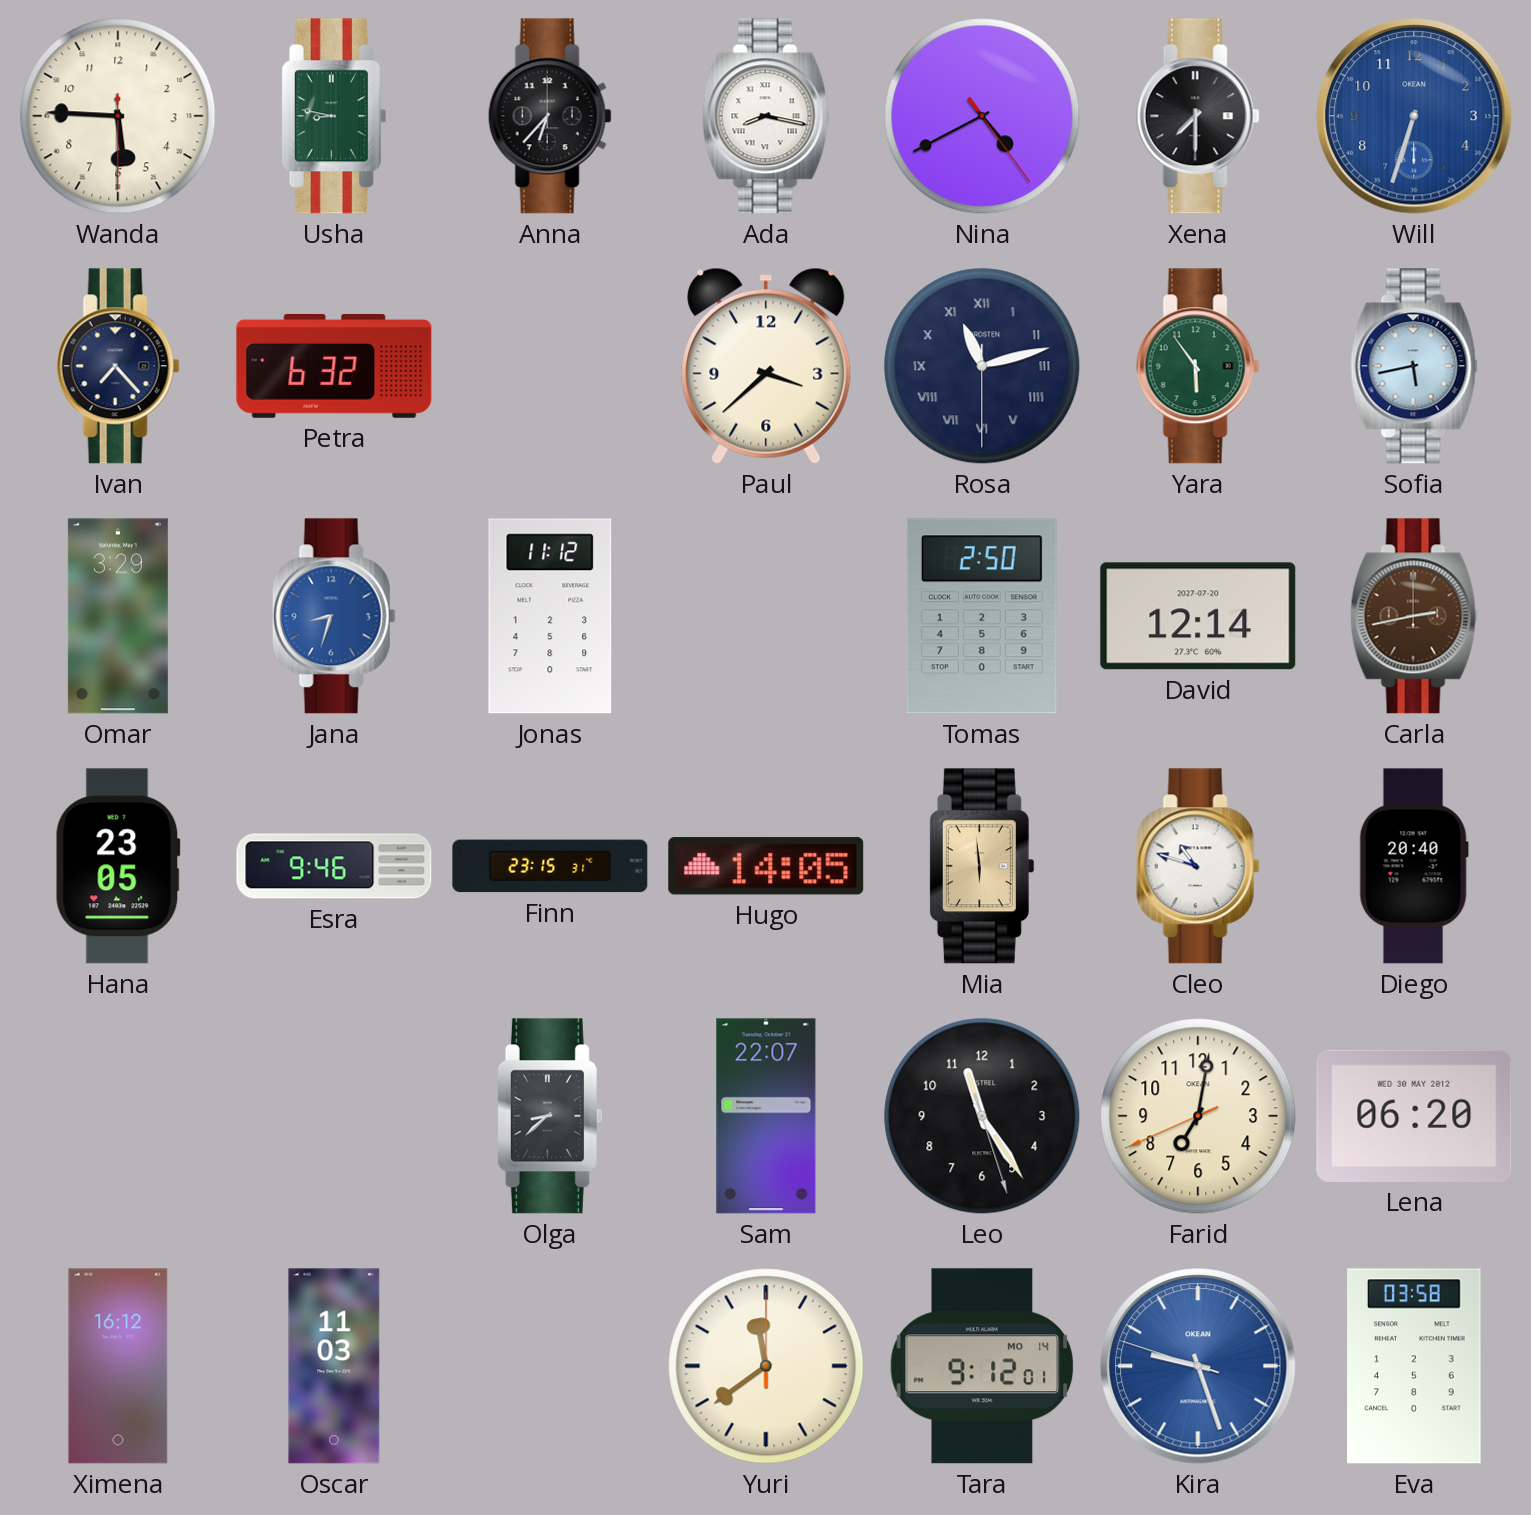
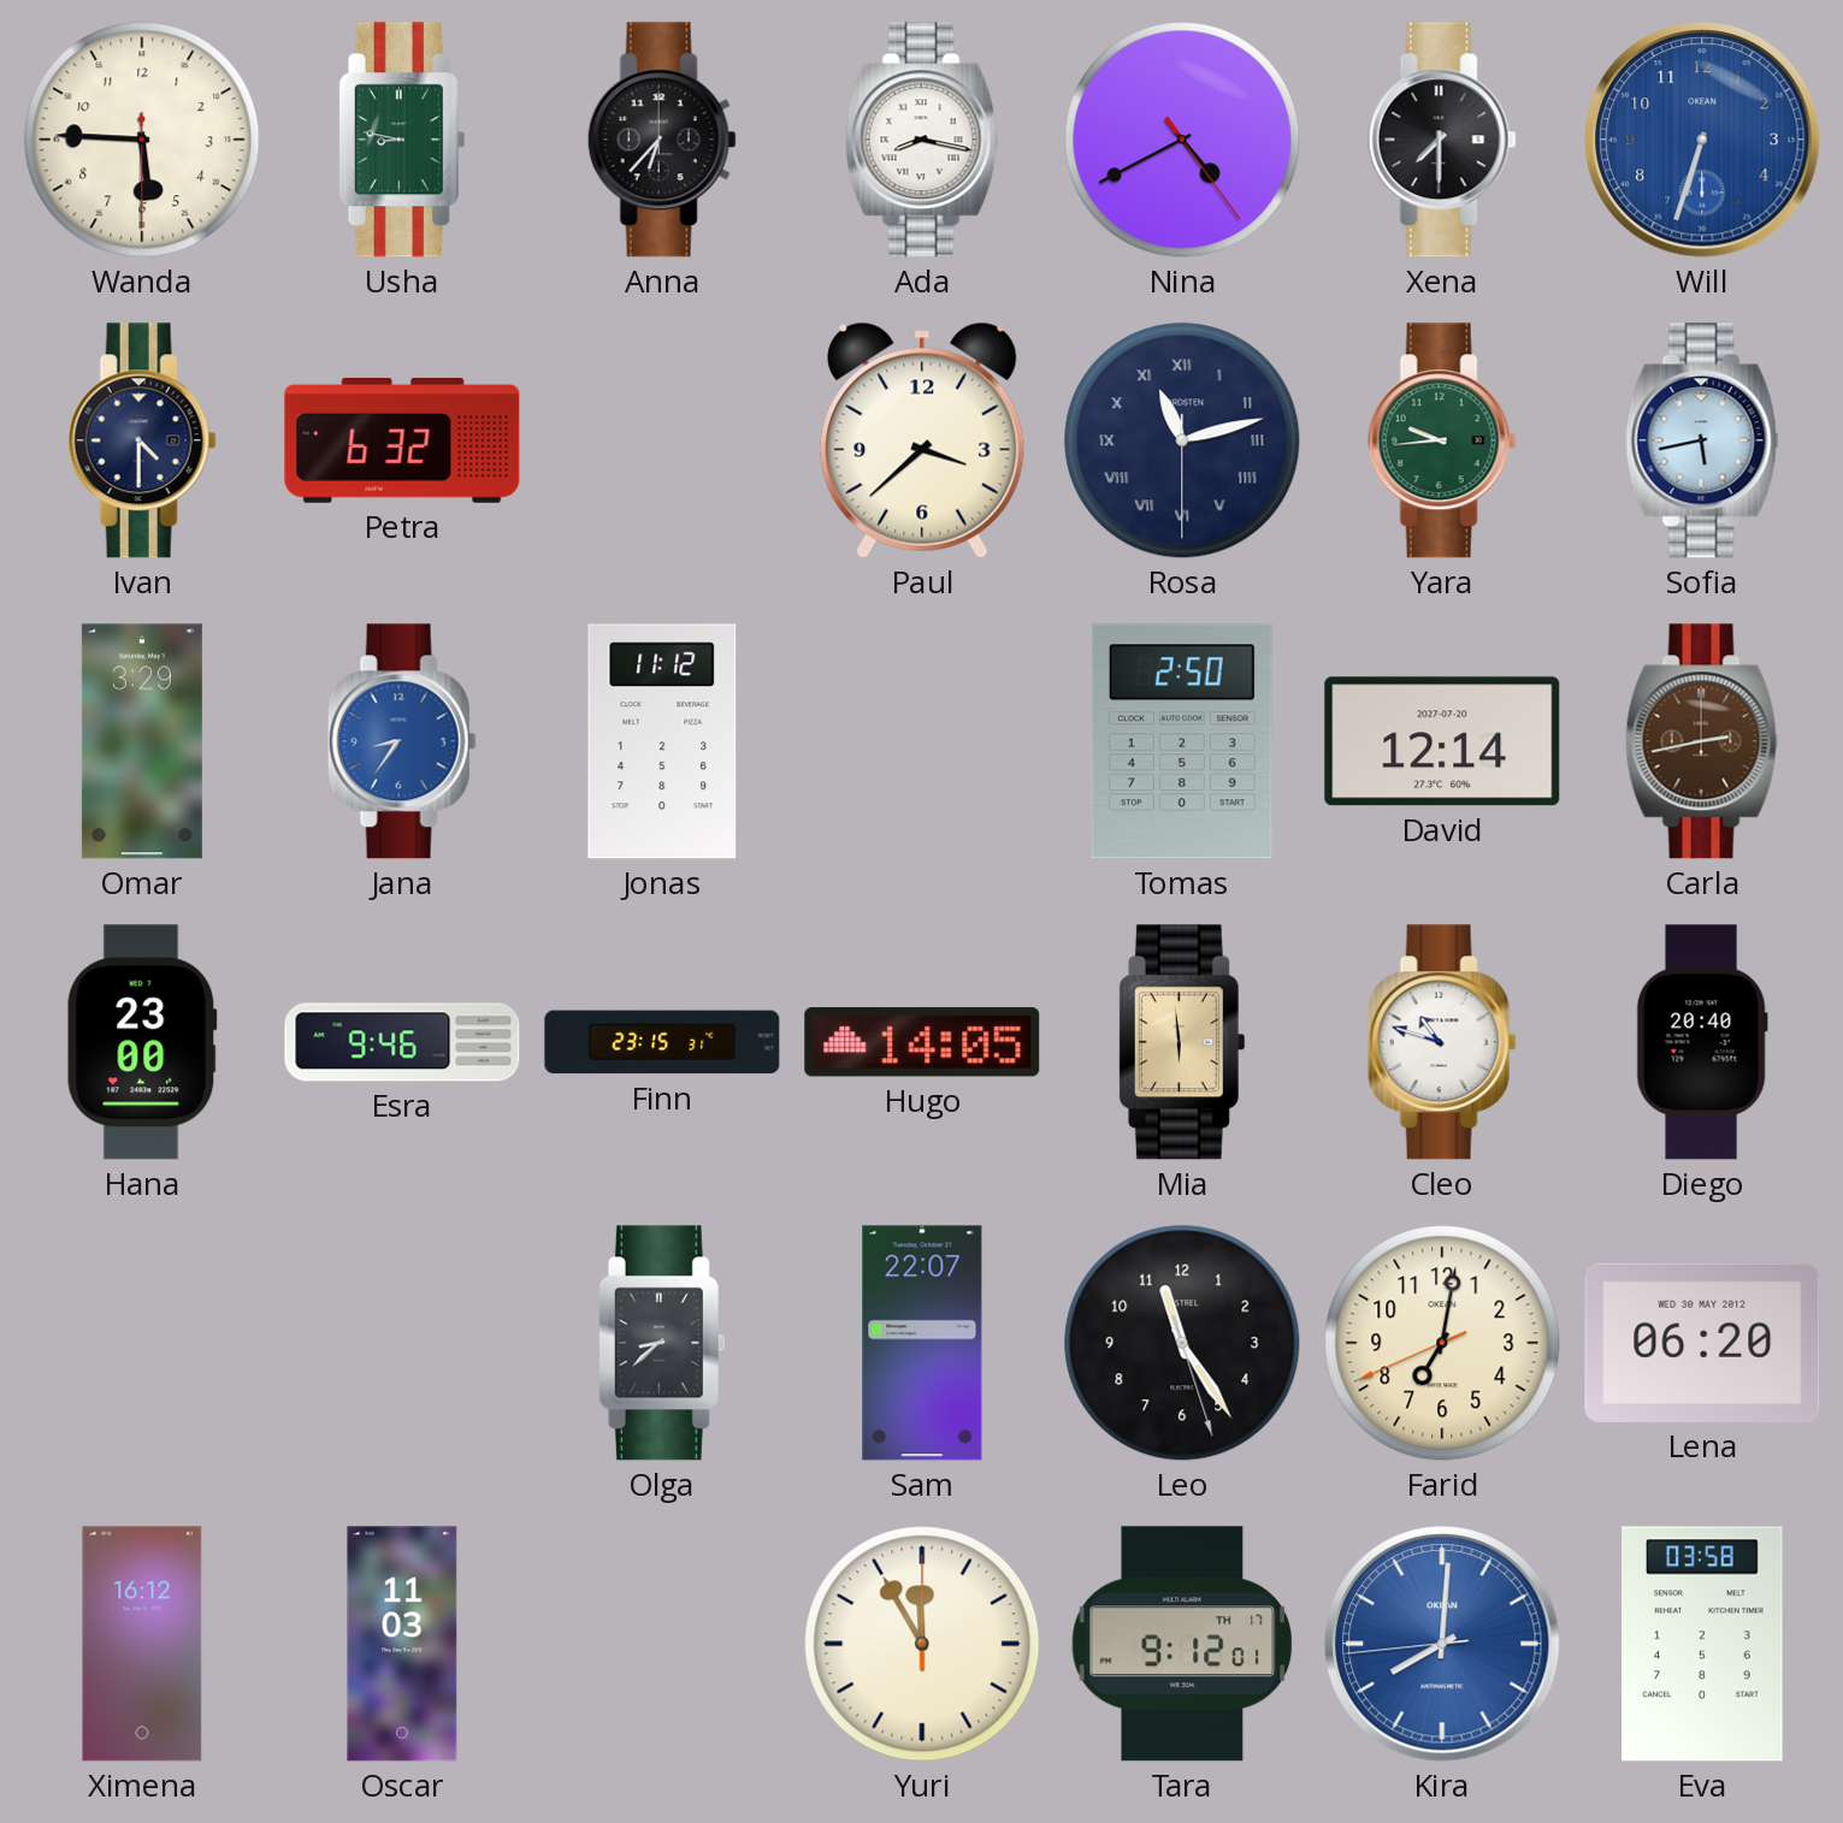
Ivan: 7:23 -> 4:30 (142, 440)
Yara: 5:54 -> 9:44 (1442, 440)
Jana: 8:33 -> 8:36 (402, 741)
Hana: 23:05 -> 23:00 (142, 1042)
Yuri: 11:39 -> 11:55 (922, 1644)
Tara date: MO 14 -> TH 17 (1182, 1644)
Kira: 9:26 -> 8:00 (1442, 1644)
